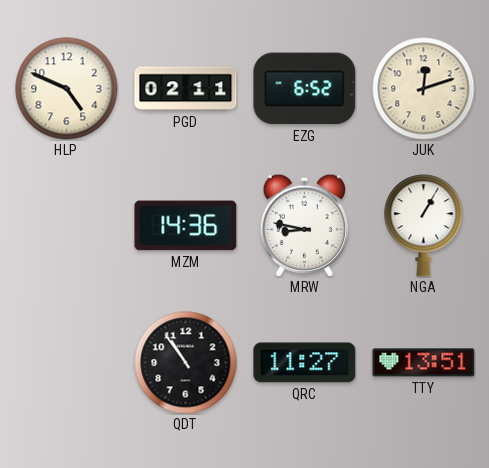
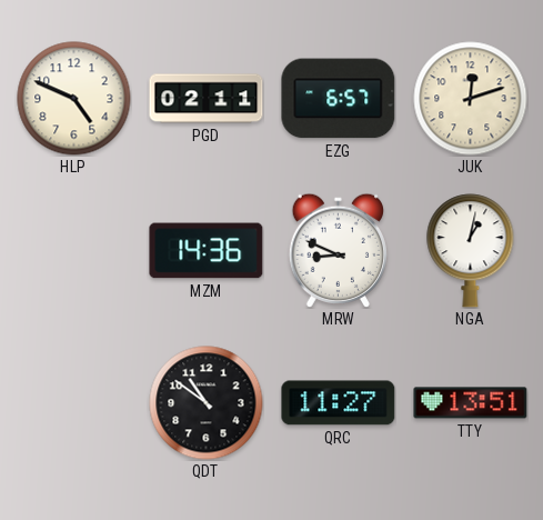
EZG: 6:52 -> 6:57 (339, 99)
MRW: 8:47 -> 8:49 (338, 250)
NGA: 1:05 -> 1:02 (471, 251)
QDT: 10:54 -> 10:51 (207, 403)
